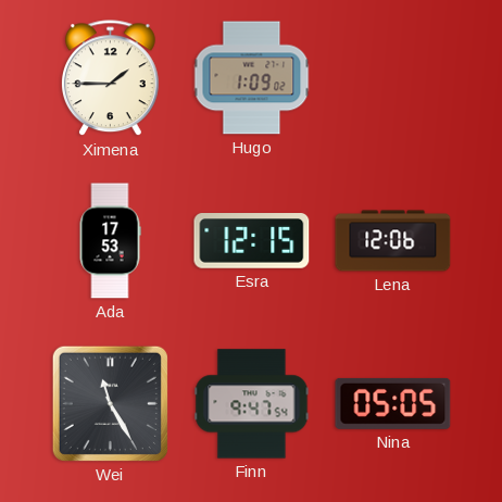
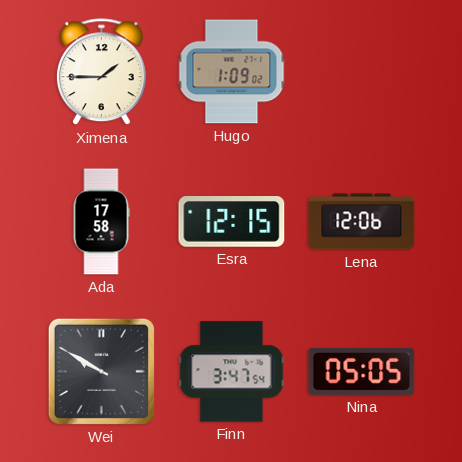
Ada: 17:53 -> 17:58 (101, 222)
Wei: 11:25 -> 9:50 (101, 371)
Finn: 9:47 -> 3:47 (232, 372)
